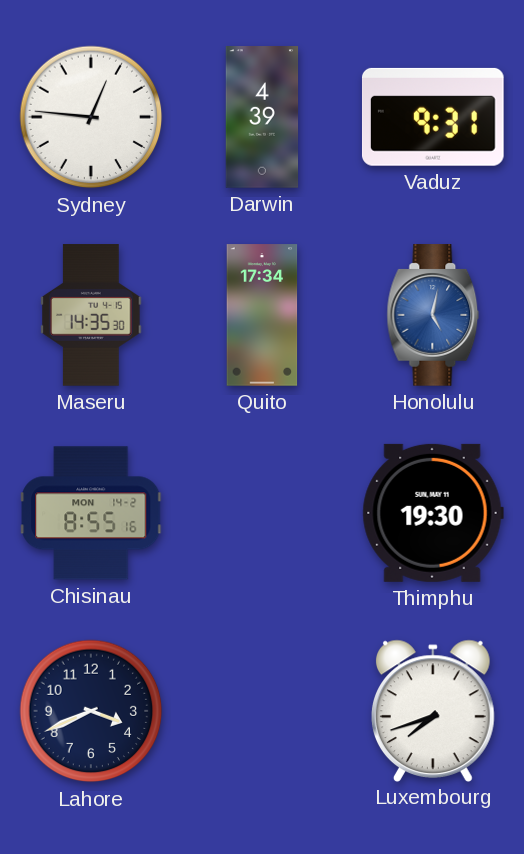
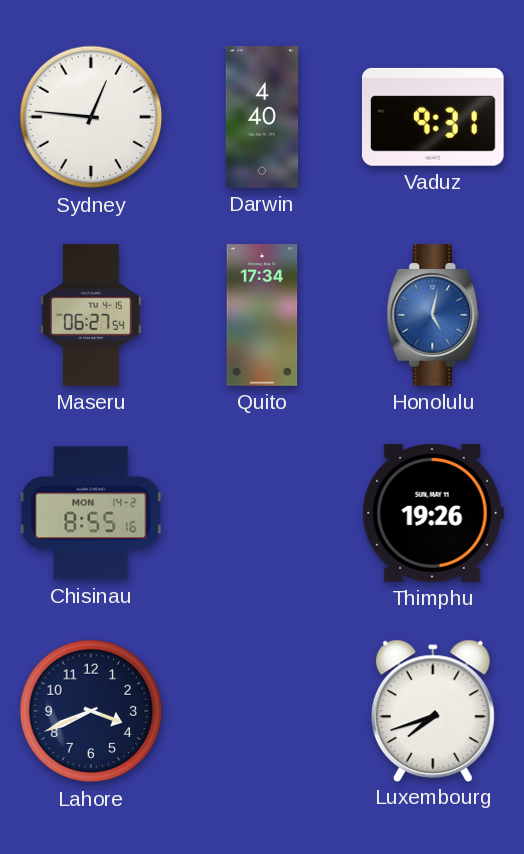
Darwin: 4:39 -> 4:40 (262, 117)
Maseru: 14:35 -> 06:27 (91, 315)
Thimphu: 19:30 -> 19:26 (433, 513)
